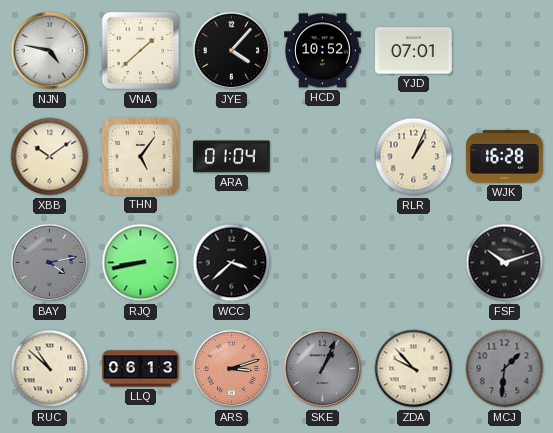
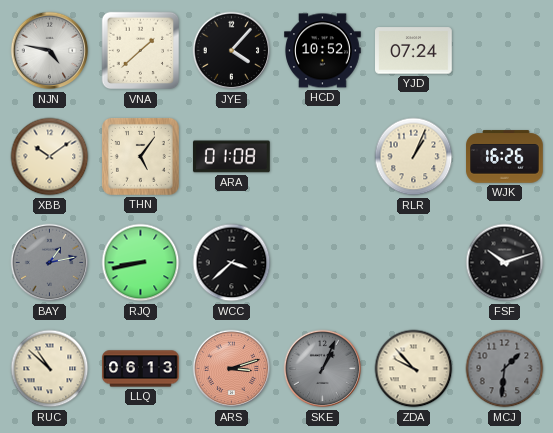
YJD: 07:01 -> 07:24 (414, 51)
ARA: 01:04 -> 01:08 (231, 157)
WJK: 16:28 -> 16:26 (505, 157)
BAY: 4:13 -> 1:13 (50, 263)
